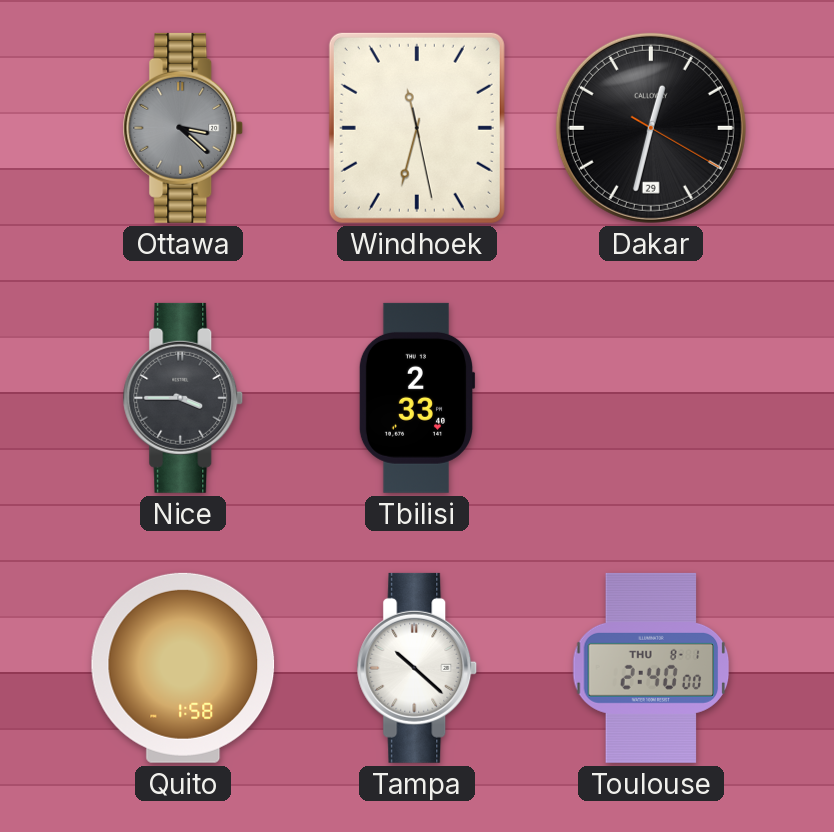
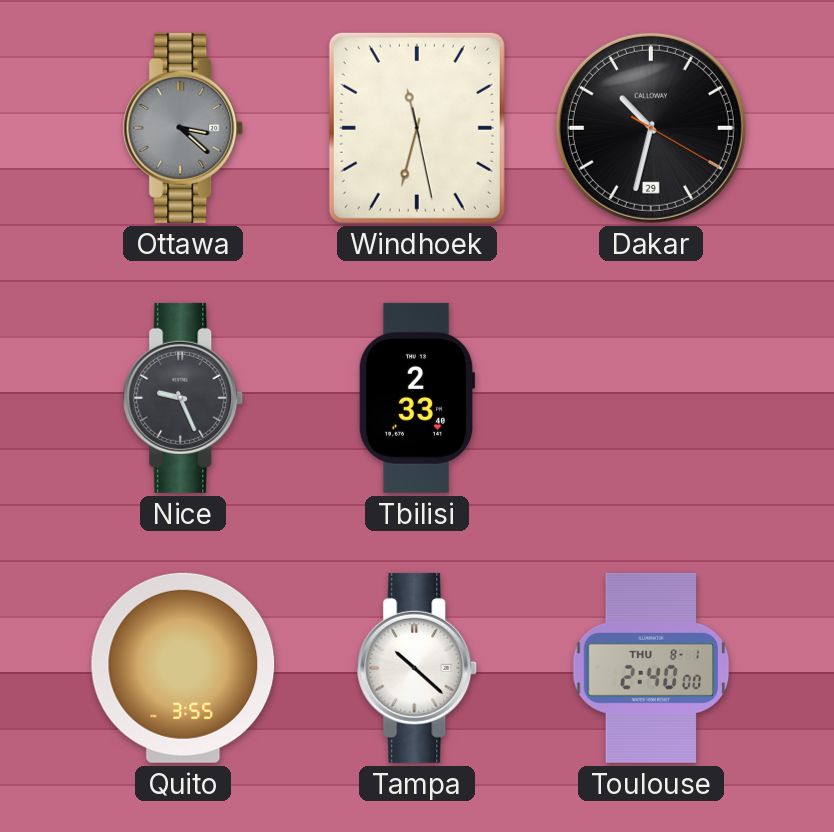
Dakar: 12:32 -> 10:32 (651, 128)
Nice: 3:45 -> 9:26 (183, 398)
Quito: 1:58 -> 3:55 (183, 668)
